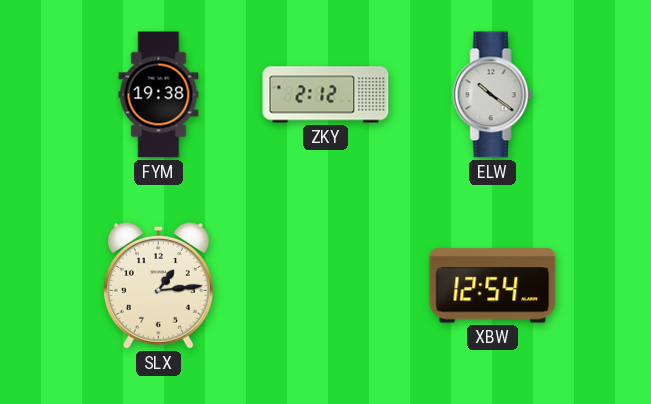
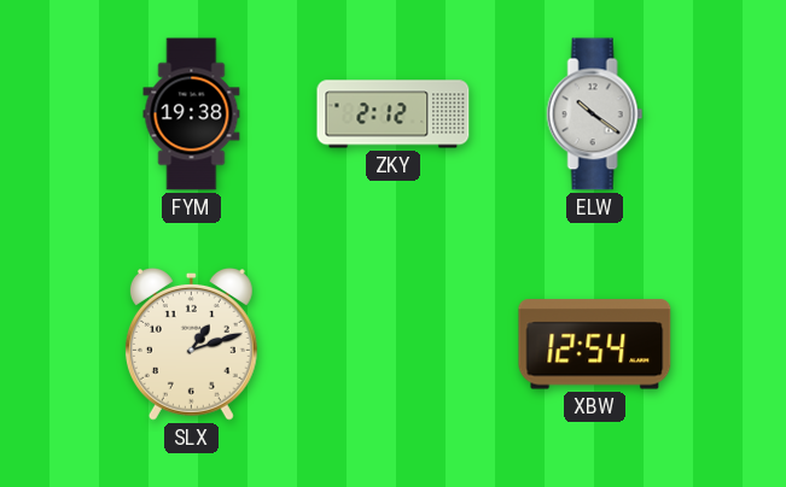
SLX: 1:14 -> 1:12 (191, 344)
